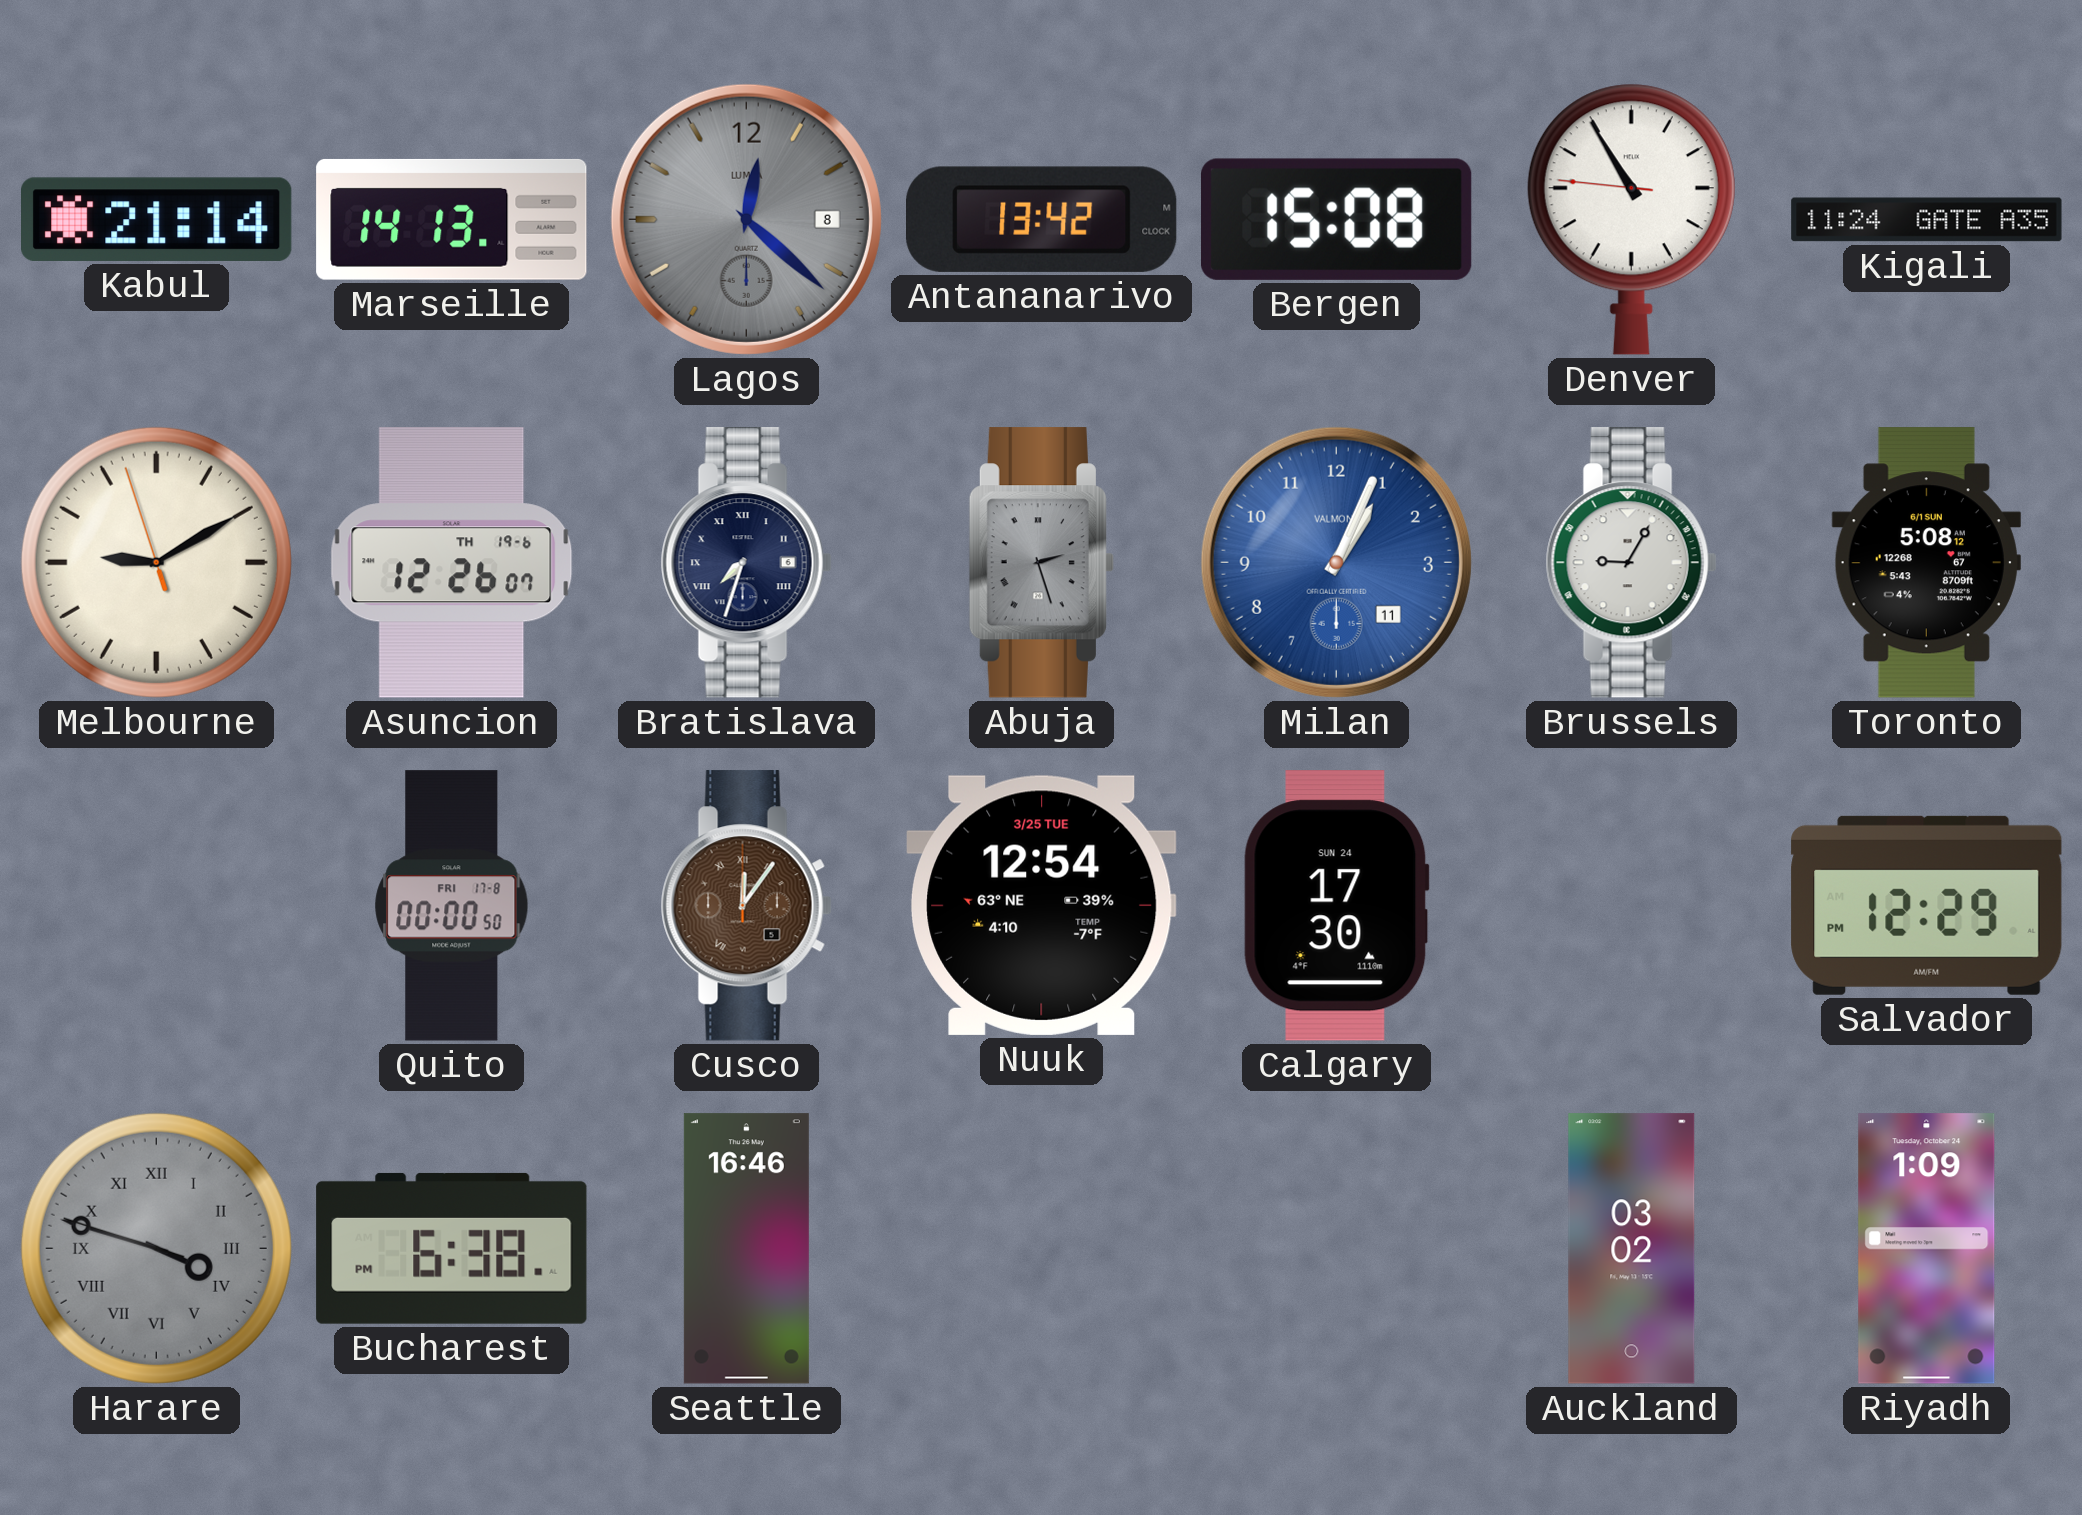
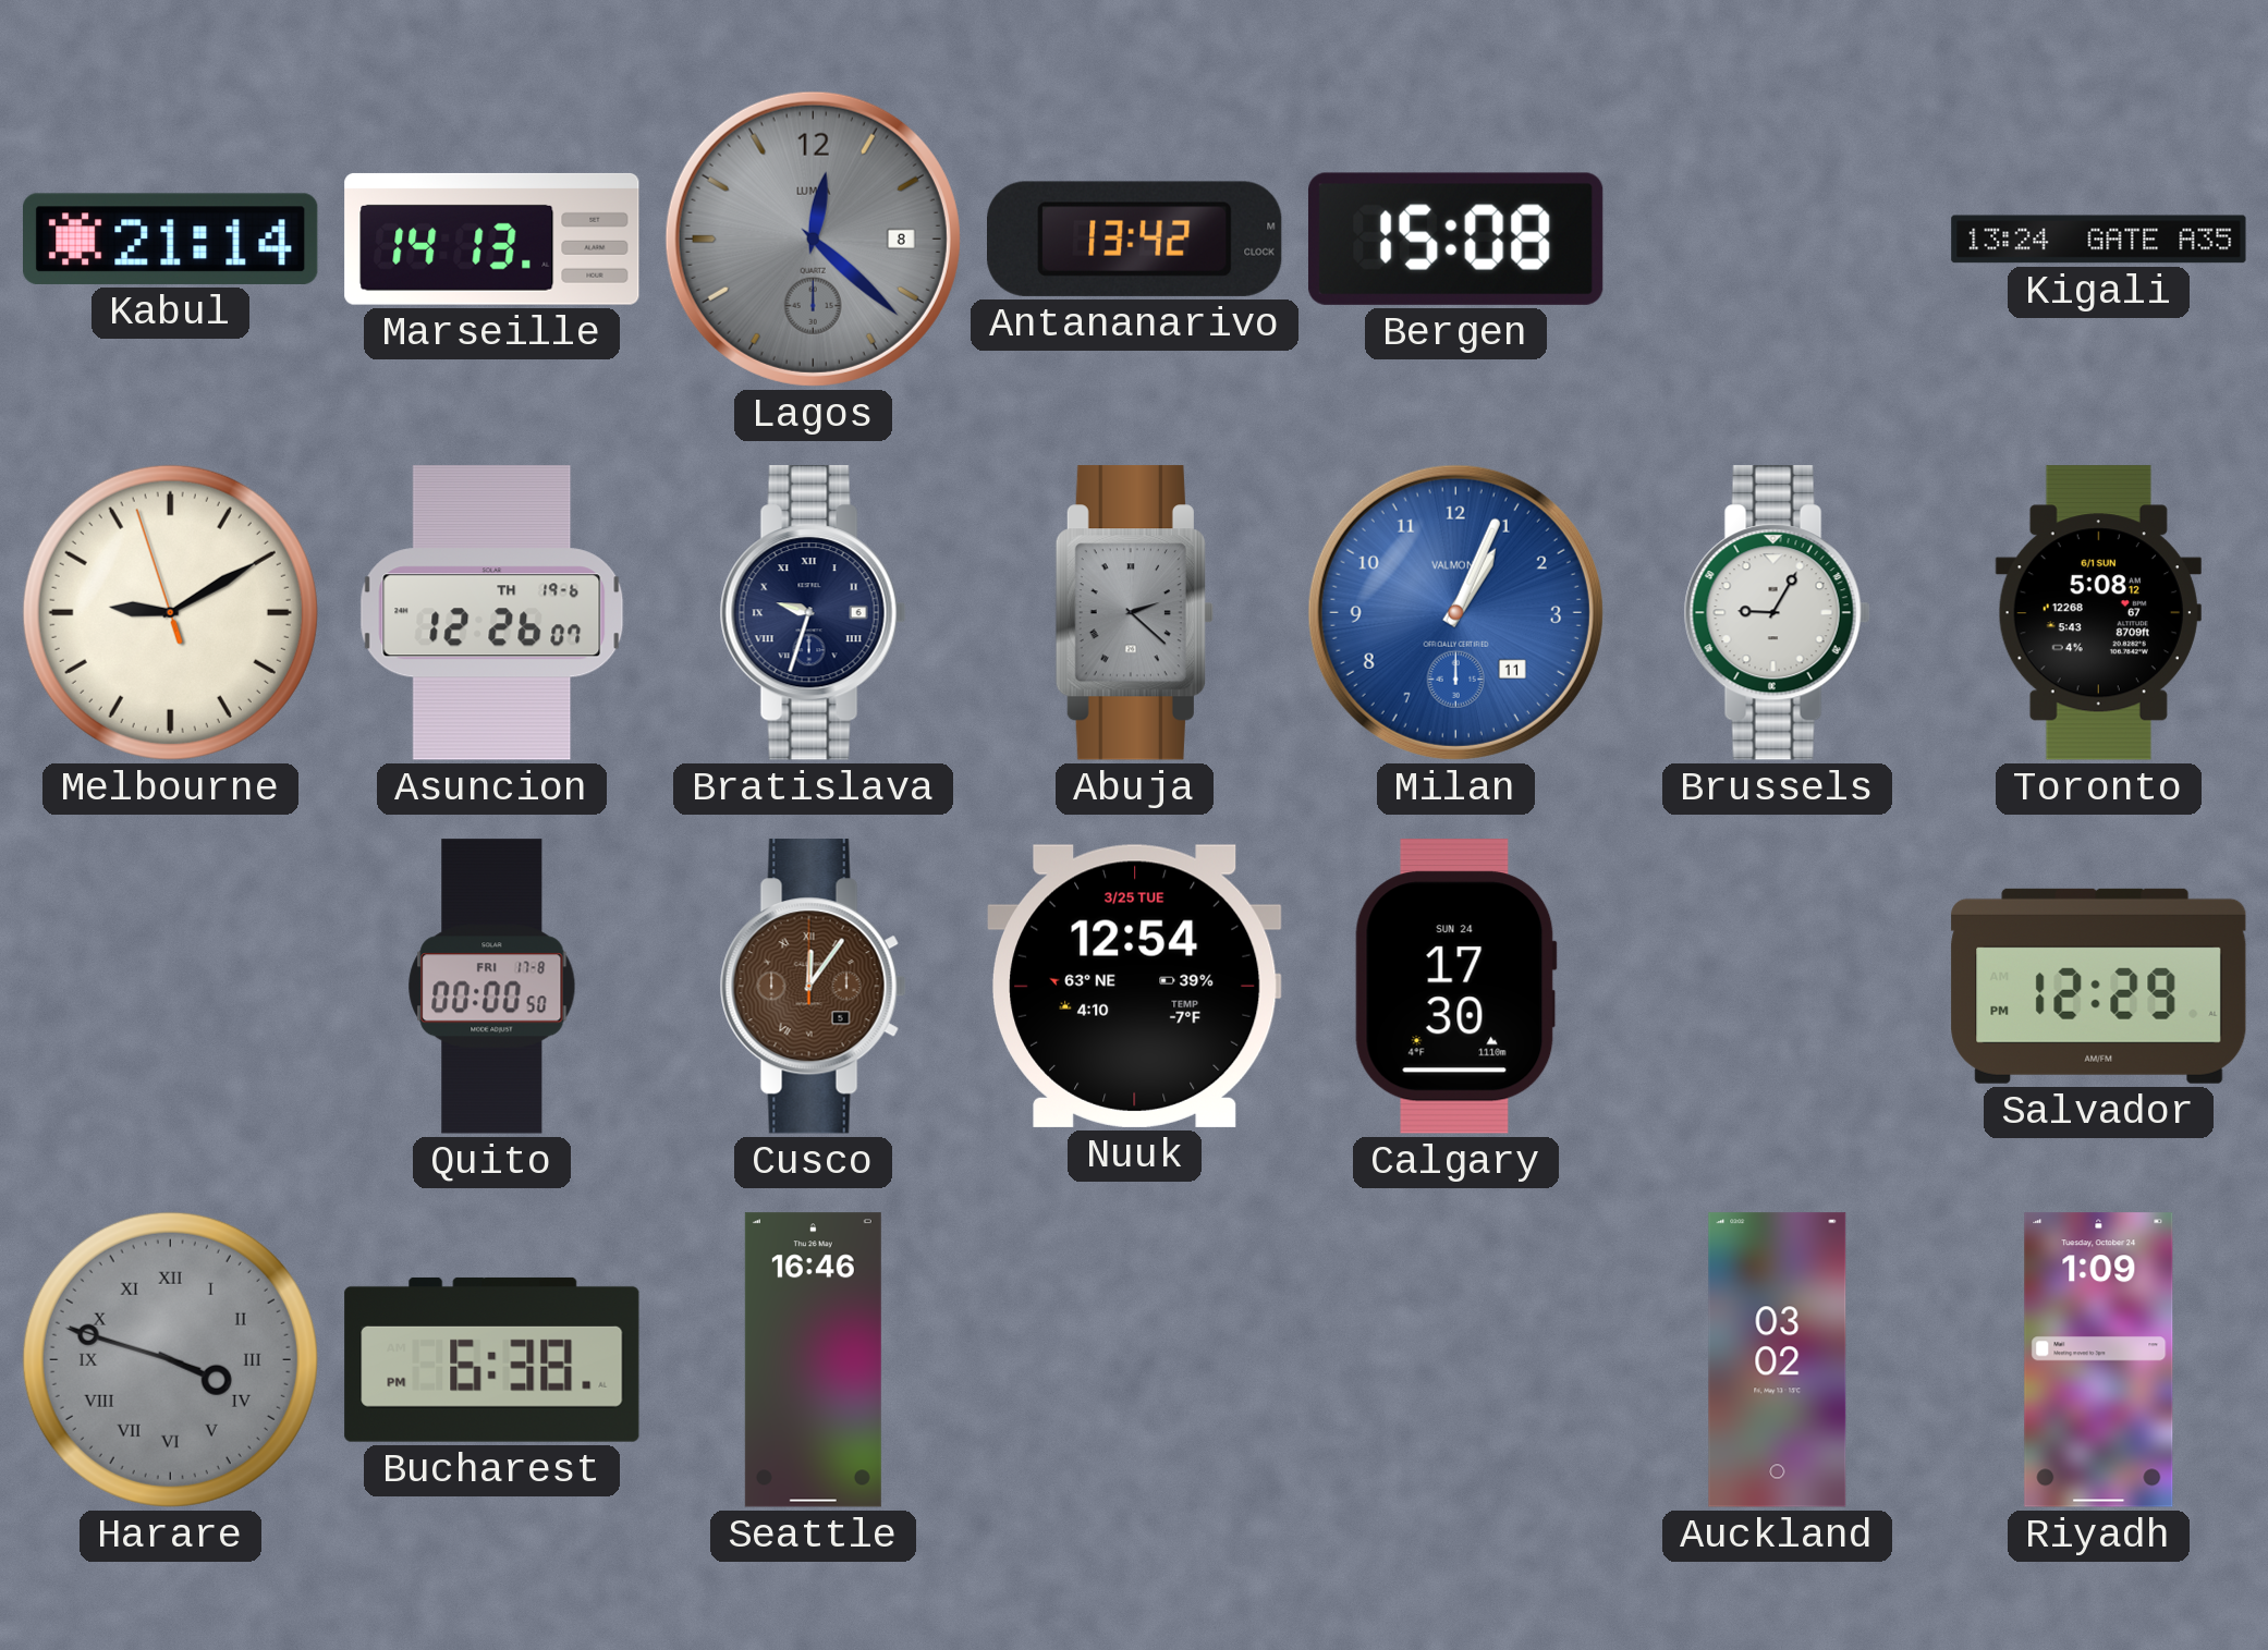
Denver: 10:54 -> none (1631, 219)
Kigali: 11:24 -> 13:24 (2099, 240)
Bratislava: 7:33 -> 9:33 (813, 613)
Abuja: 2:27 -> 2:22 (1134, 613)
